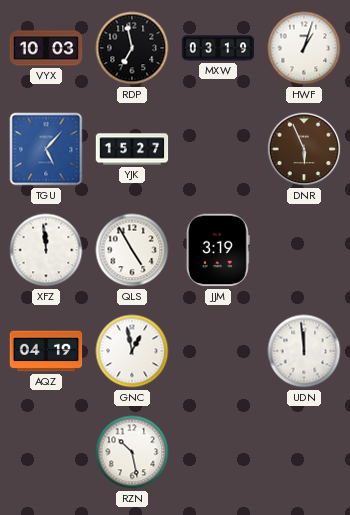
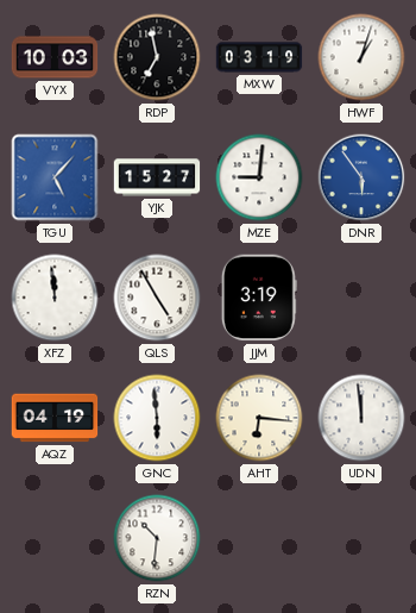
MZE: none -> 9:01 (259, 177)
DNR: 5:56 -> 5:54 (361, 177)
DNR dial: brown -> blue (361, 177)
GNC: 12:58 -> 5:59 (157, 418)
AHT: none -> 6:16 (259, 418)
RZN: 10:28 -> 10:31 (157, 538)
